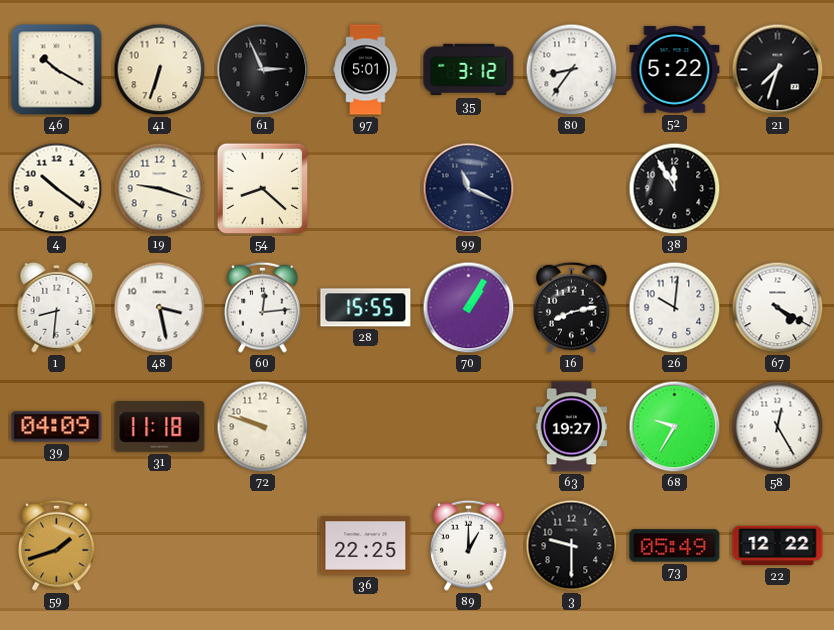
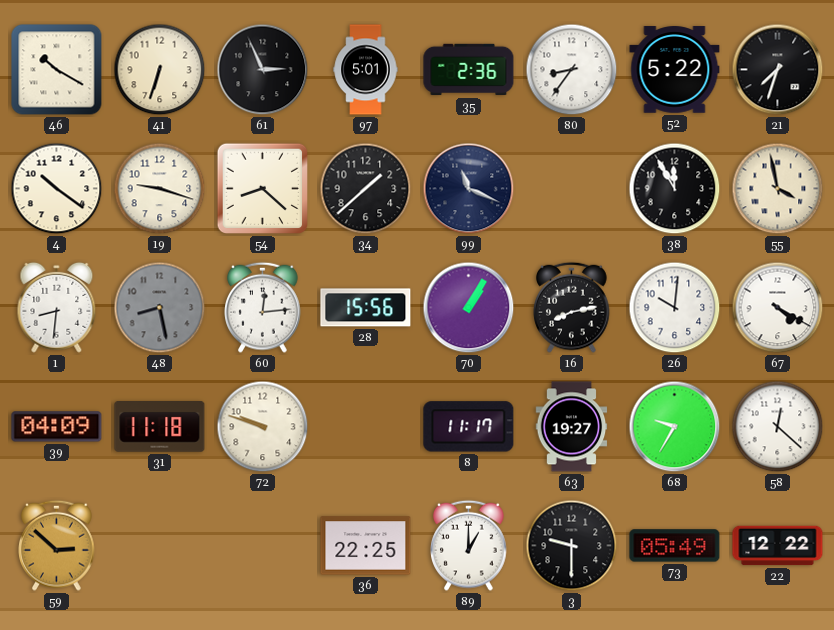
35: 3:12 -> 2:36 (469, 70)
34: none -> 1:38 (366, 189)
55: none -> 3:58 (778, 189)
48: 3:28 -> 8:28 (160, 308)
48 dial: white -> grey (160, 308)
28: 15:55 -> 15:56 (366, 308)
8: none -> 11:17 (469, 427)
58: 12:25 -> 12:22 (778, 427)
59: 1:42 -> 2:52 (57, 545)
